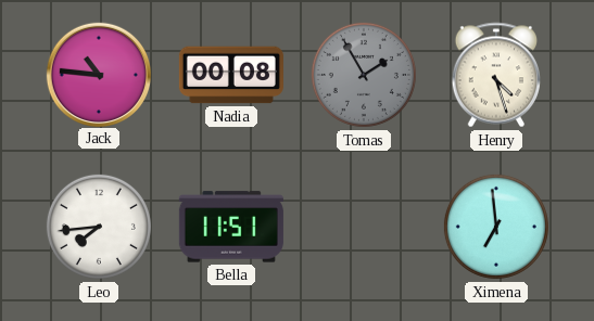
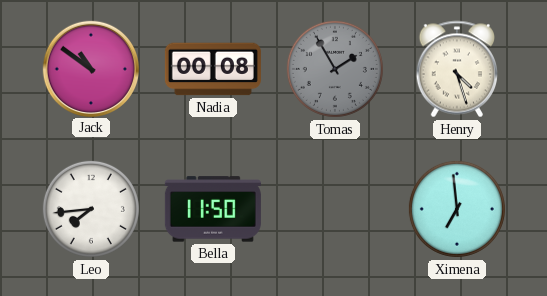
Jack: 10:46 -> 10:51 (90, 68)
Bella: 11:51 -> 11:50 (213, 209)
